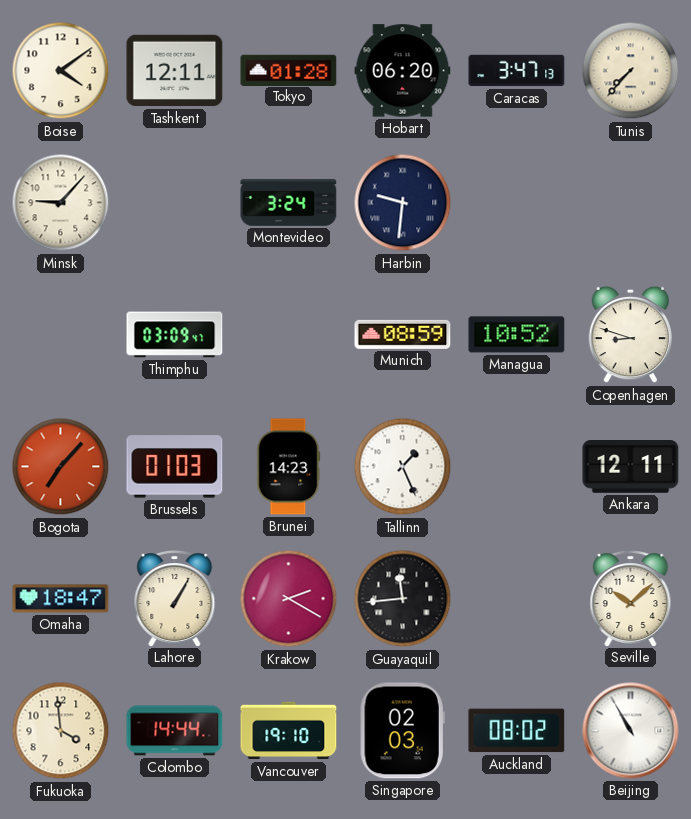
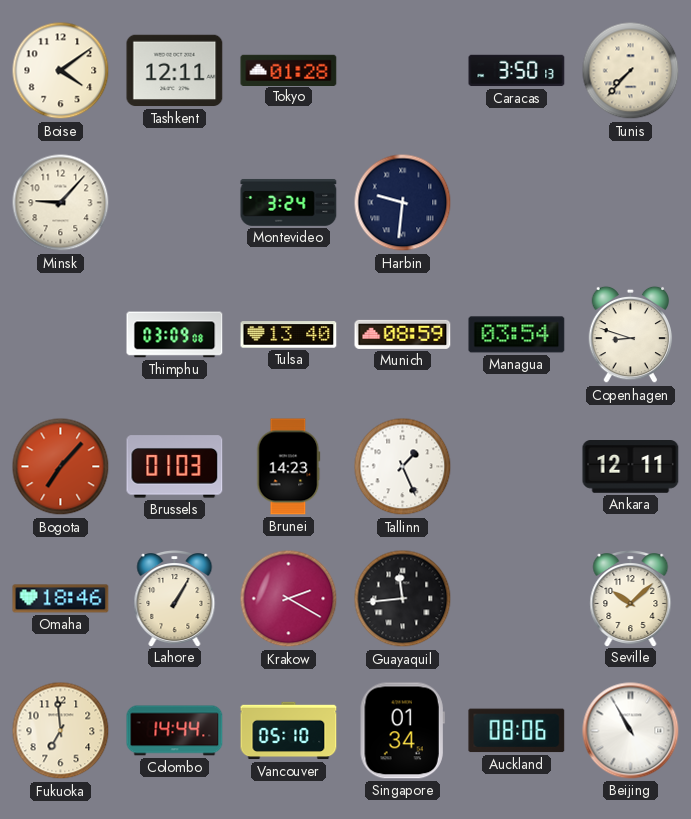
Hobart: 06:20 -> none (403, 71)
Caracas: 3:47 -> 3:50 (517, 71)
Thimphu: 03:09:47 -> 03:09:08 (175, 335)
Tulsa: none -> 13:40 (289, 335)
Managua: 10:52 -> 03:54 (517, 335)
Omaha: 18:47 -> 18:46 (61, 599)
Fukuoka: 3:59 -> 6:59 (61, 731)
Vancouver: 19:10 -> 05:10 (289, 731)
Singapore: 02:03 -> 01:34 (402, 731)
Auckland: 08:02 -> 08:06 (517, 731)
